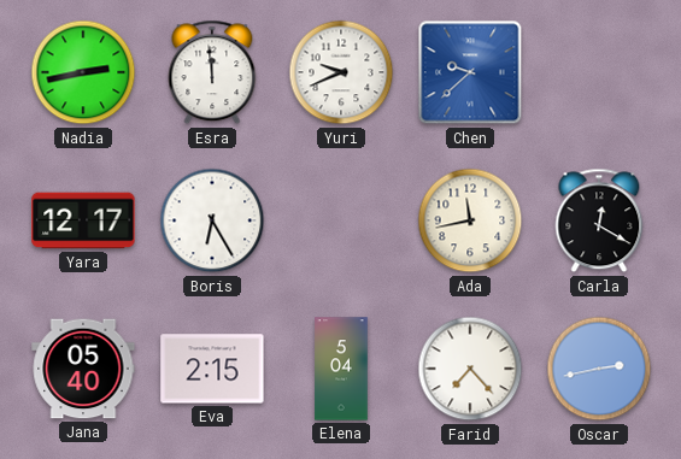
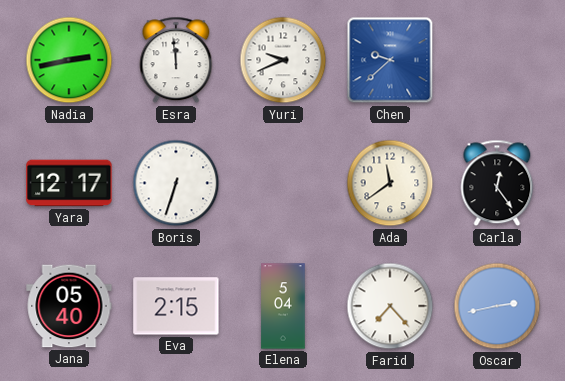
Boris: 6:25 -> 6:33 (176, 183)
Ada: 11:43 -> 11:39 (390, 183)
Carla: 12:20 -> 12:24 (497, 183)
